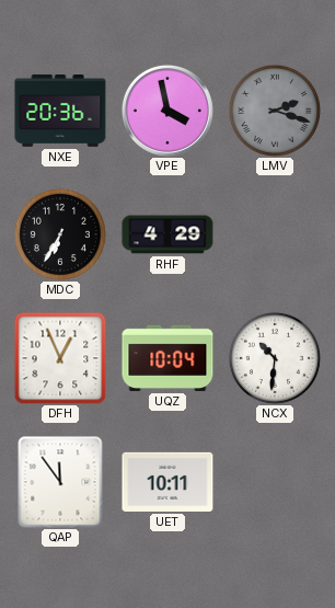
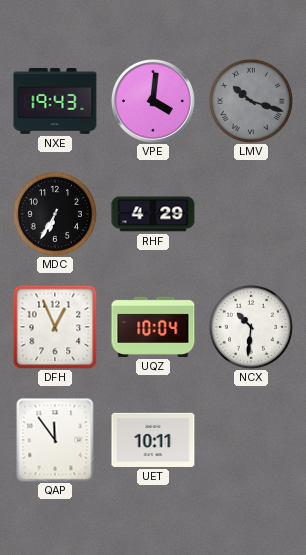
NXE: 20:36 -> 19:43 (55, 101)
VPE: 3:58 -> 4:01 (153, 101)
LMV: 2:18 -> 10:18 (251, 101)
